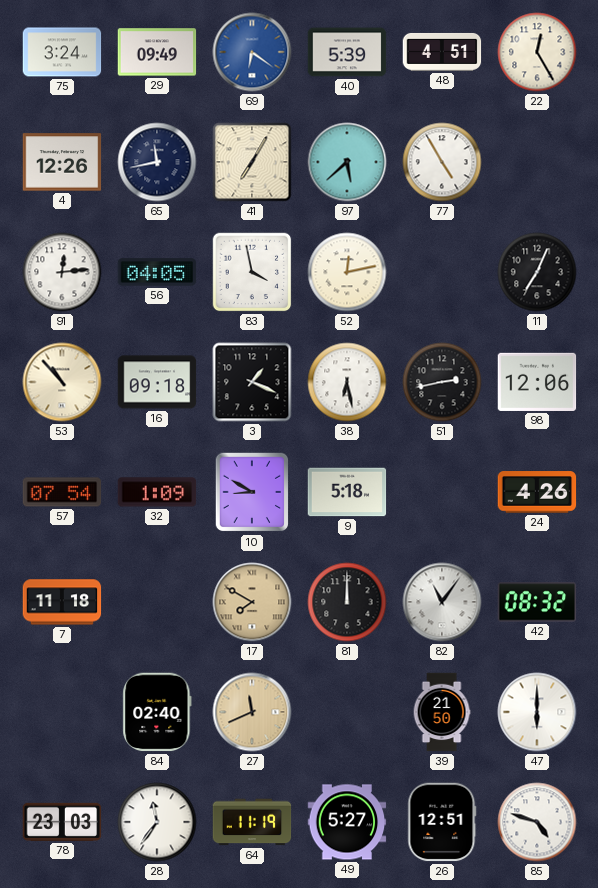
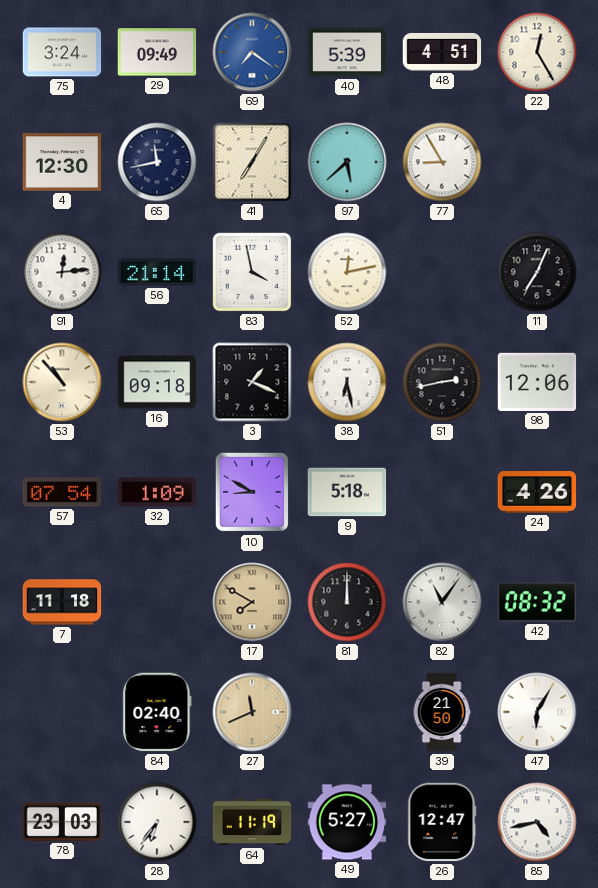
69: 6:21 -> 7:21 (252, 52)
4: 12:26 -> 12:30 (62, 162)
77: 4:55 -> 8:55 (442, 162)
56: 04:05 -> 21:14 (157, 272)
47: 6:00 -> 6:05 (537, 712)
28: 11:36 -> 6:36 (157, 822)
26: 12:51 -> 12:47 (442, 822)
85: 4:48 -> 4:43 (537, 822)
